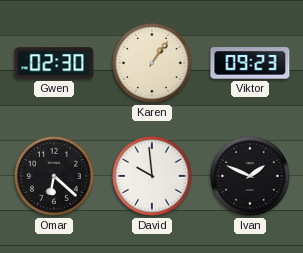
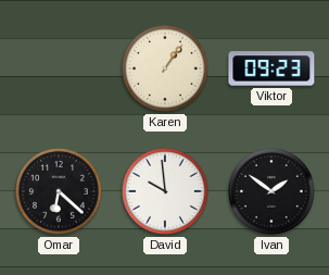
Gwen: 02:30 -> none (54, 63)
Ivan: 1:49 -> 1:51 (273, 192)
